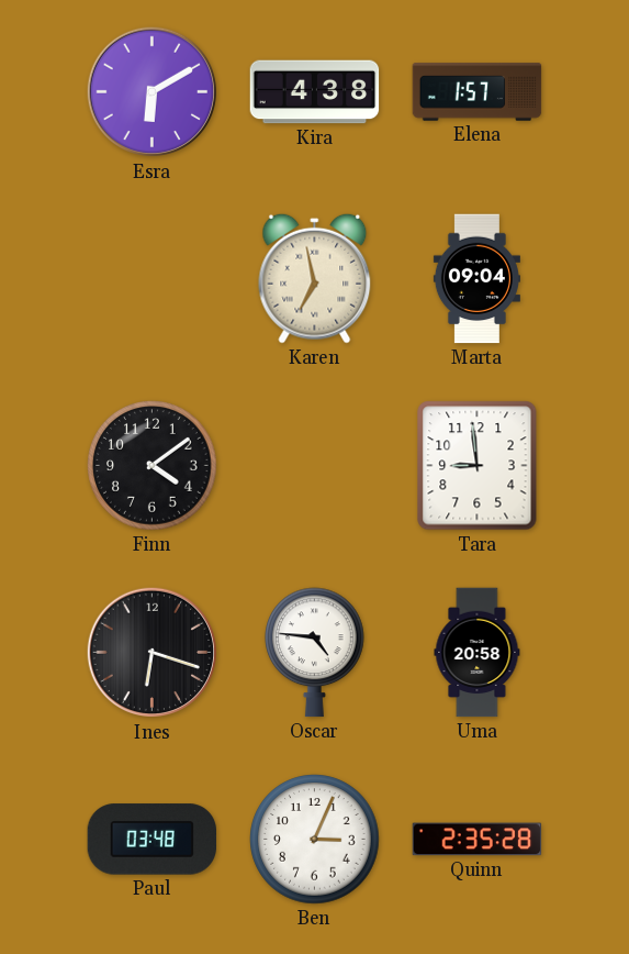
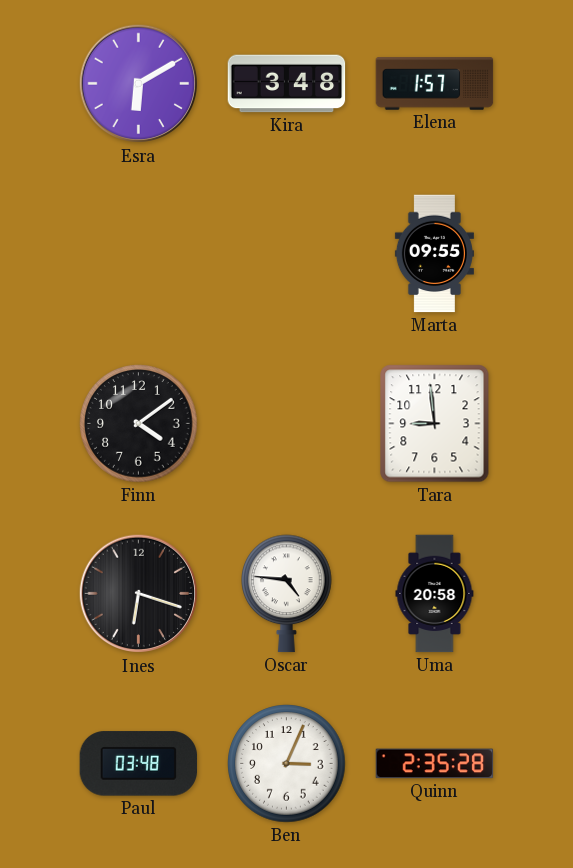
Kira: 4:38 -> 3:48 (287, 84)
Karen: 6:58 -> none (315, 278)
Marta: 09:04 -> 09:55 (434, 254)
